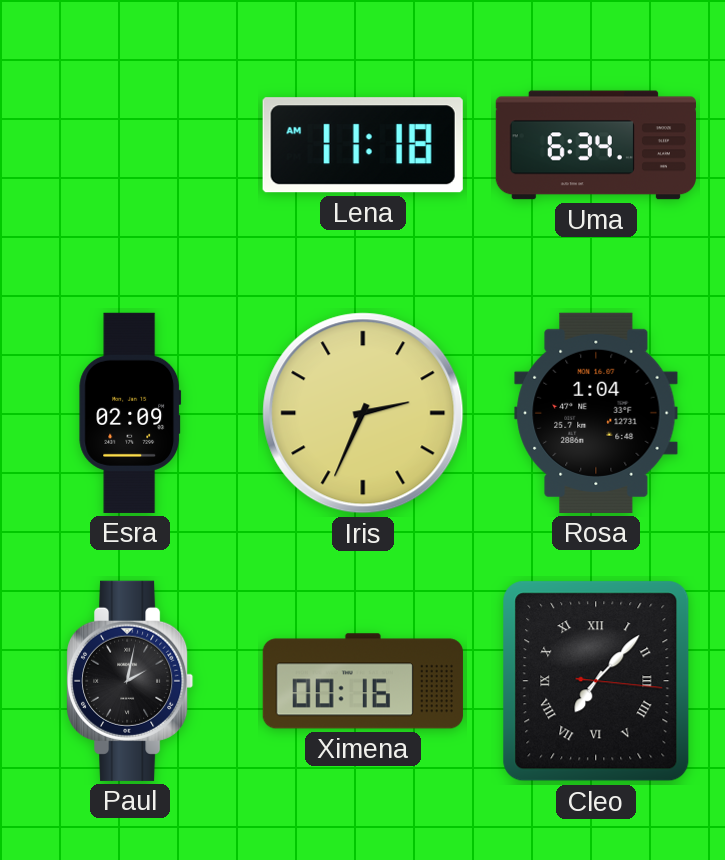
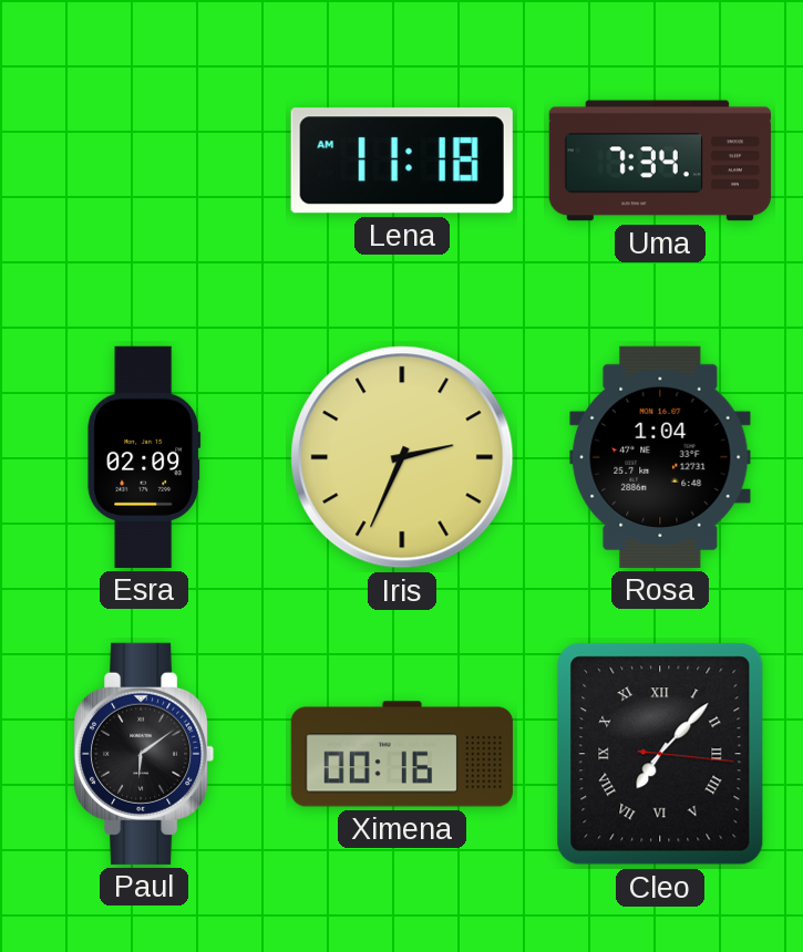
Uma: 6:34 -> 7:34 (660, 161)
Paul: 2:02 -> 6:09 (145, 754)
